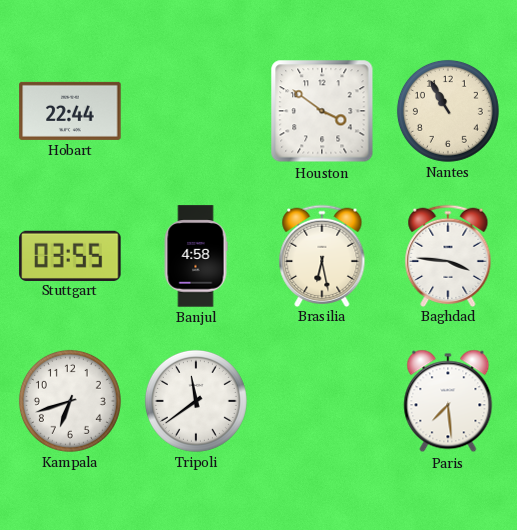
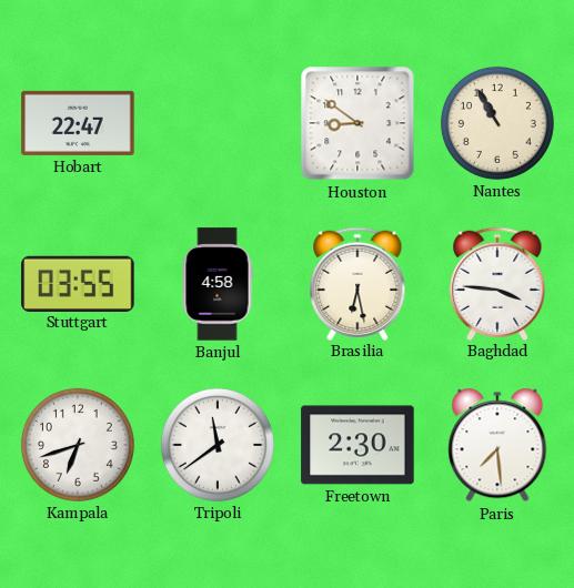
Hobart: 22:44 -> 22:47 (78, 123)
Houston: 3:51 -> 8:51 (358, 123)
Freetown: none -> 2:30 (358, 445)
